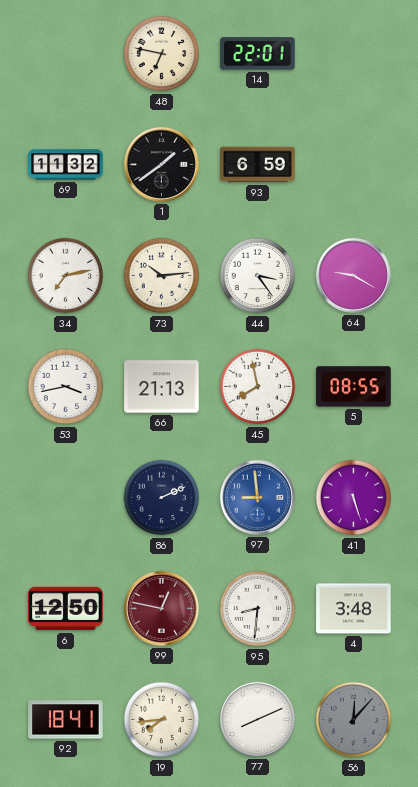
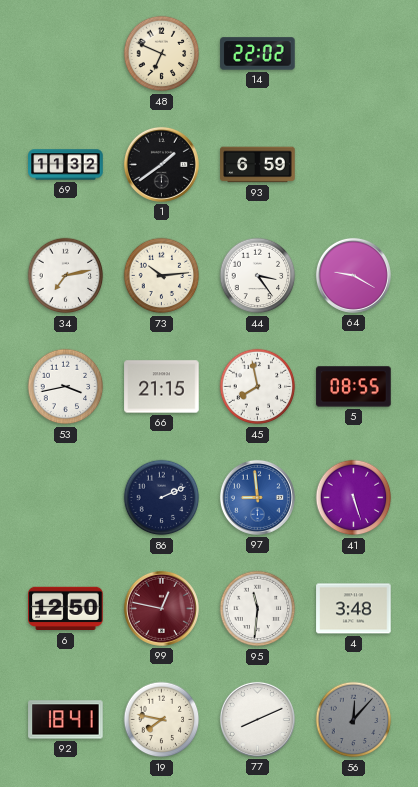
48: 6:47 -> 6:49 (162, 54)
14: 22:01 -> 22:02 (258, 54)
66: 21:13 -> 21:15 (162, 387)
95: 8:31 -> 11:31 (258, 609)
19: 7:44 -> 7:47 (162, 720)
